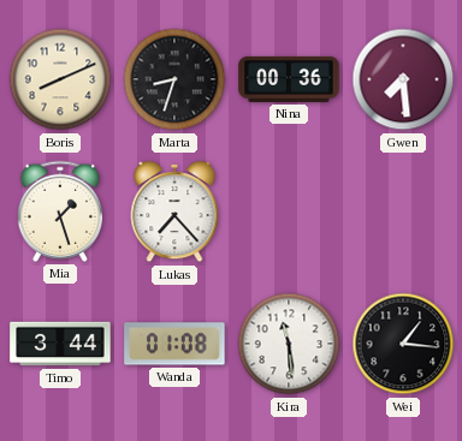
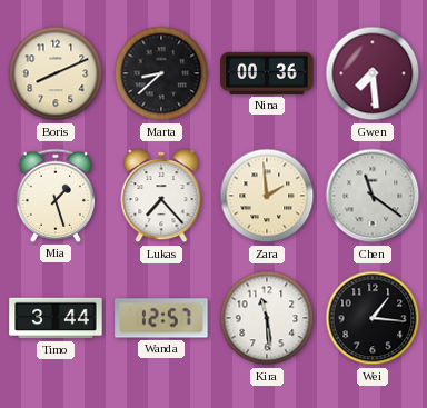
Marta: 8:33 -> 8:38 (161, 73)
Zara: none -> 1:59 (267, 196)
Chen: none -> 11:21 (373, 196)
Wanda: 01:08 -> 12:57 (161, 318)
